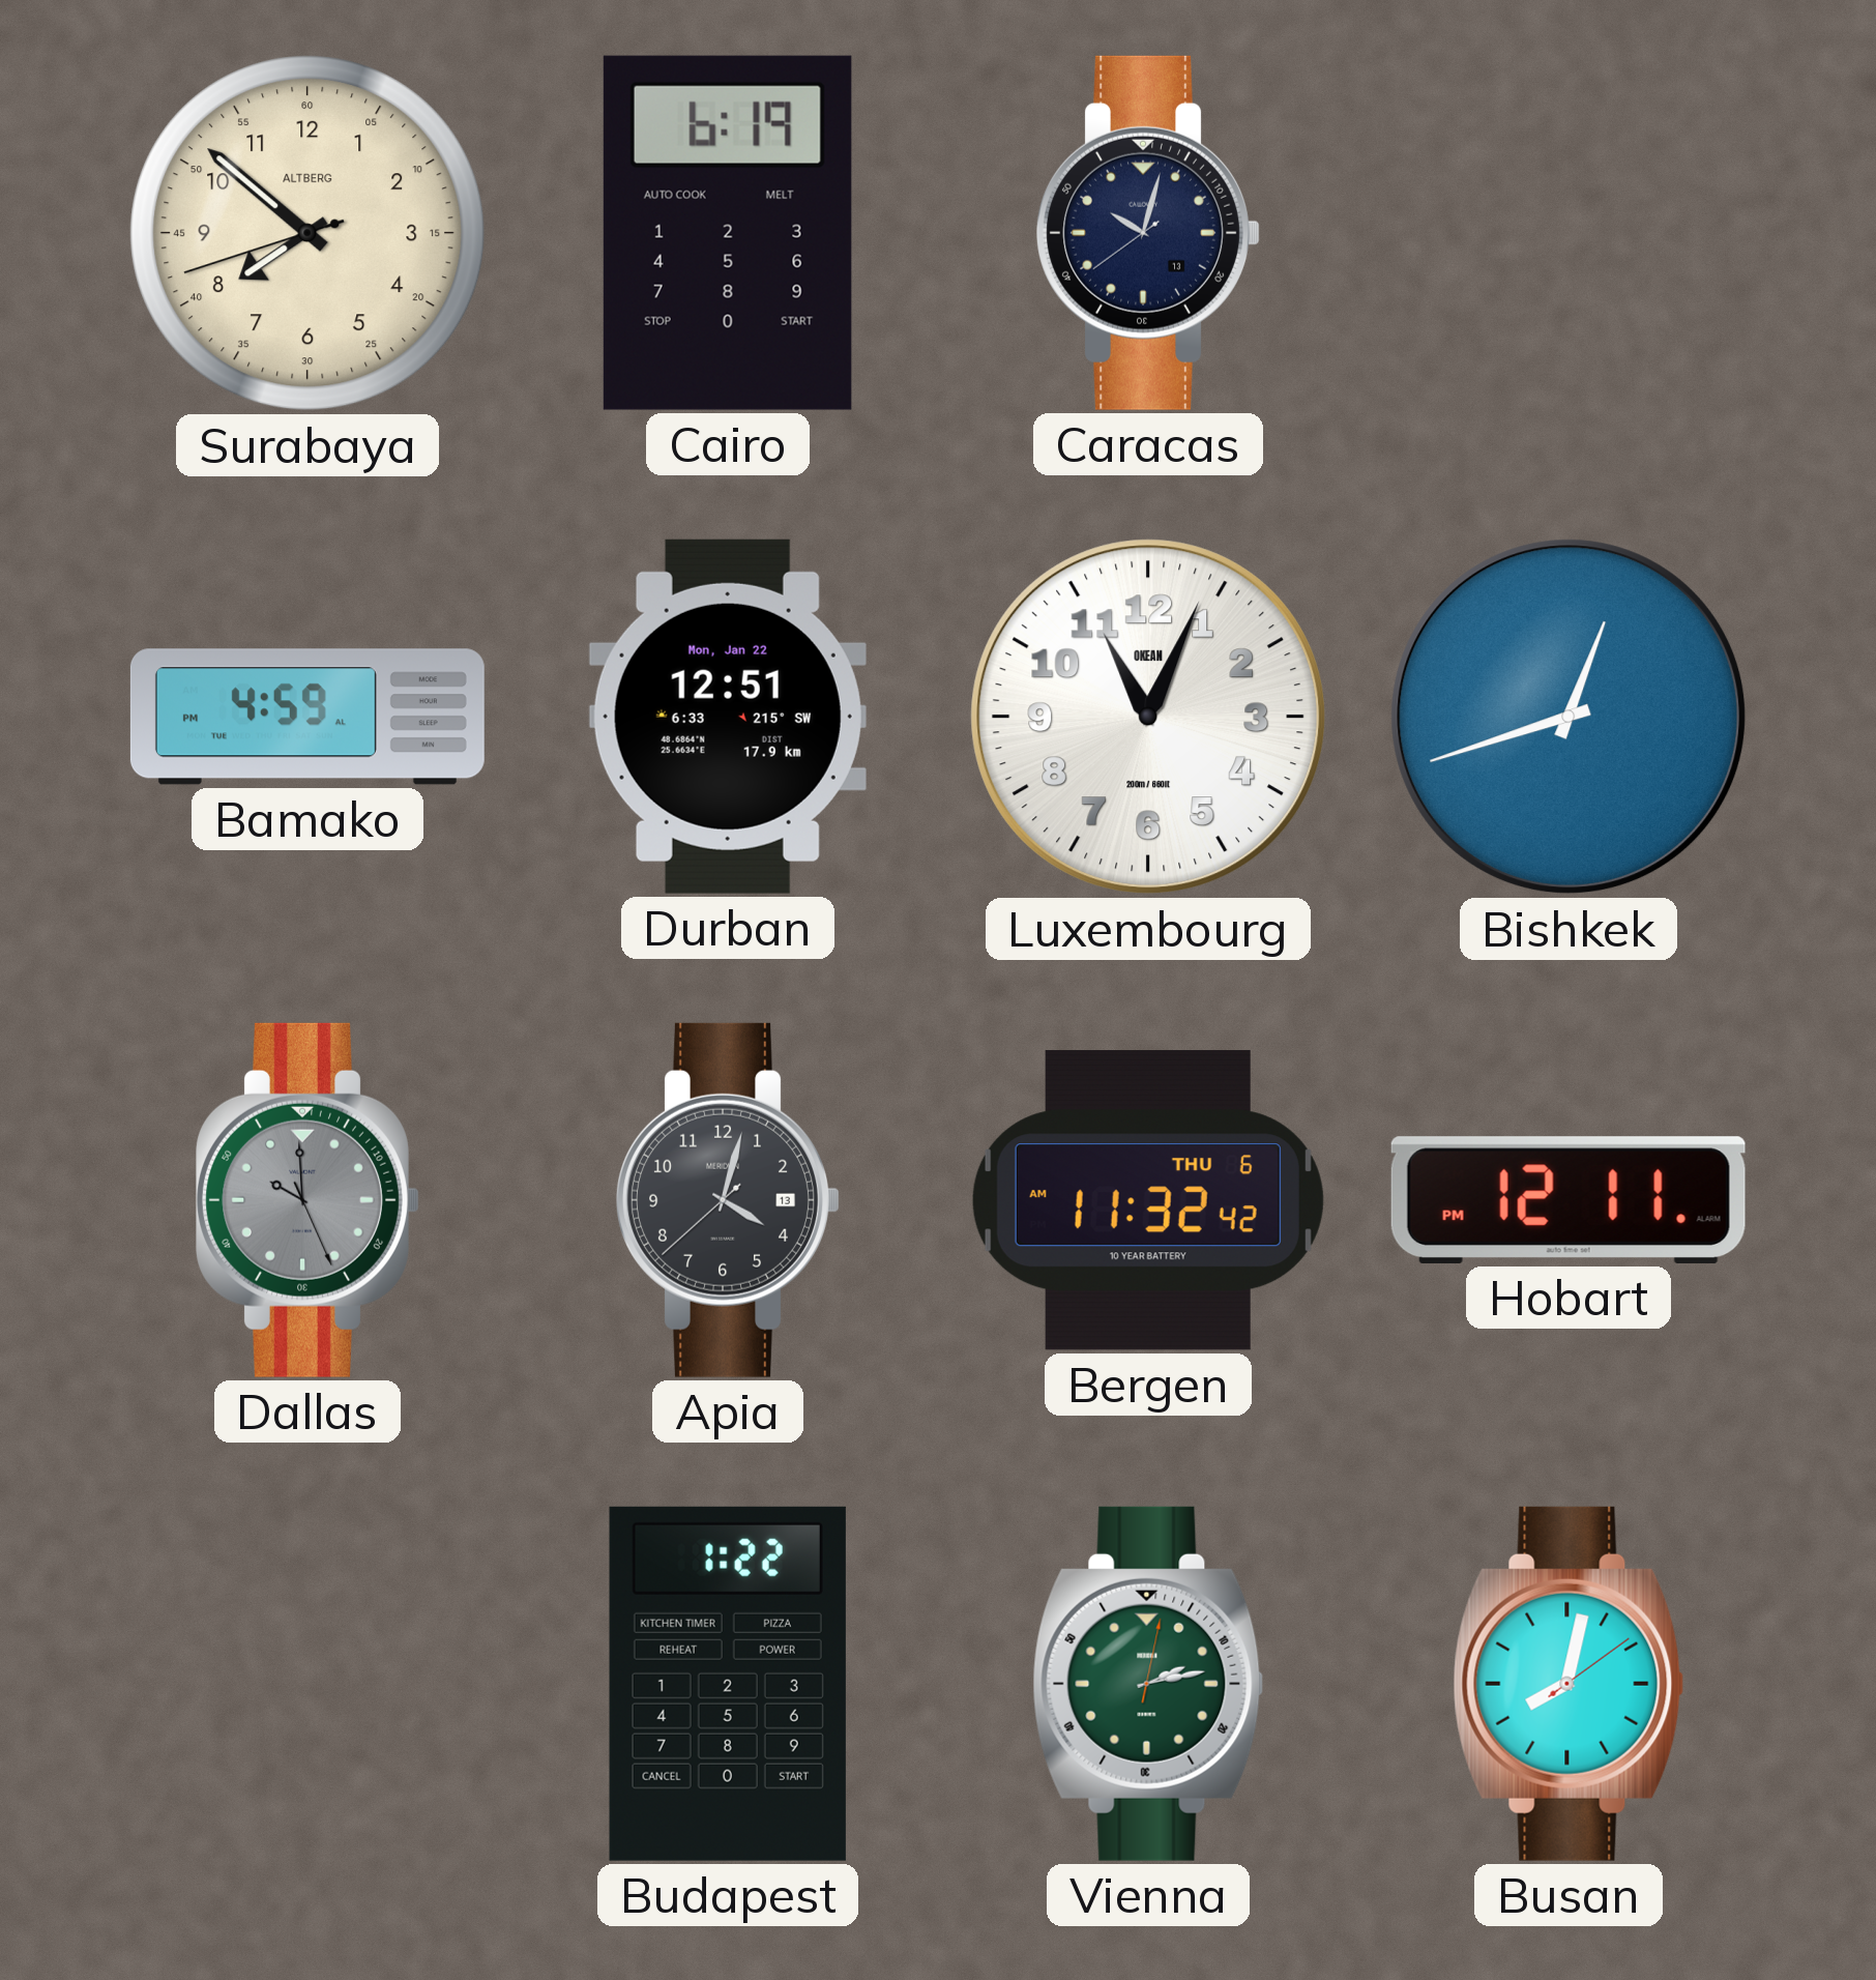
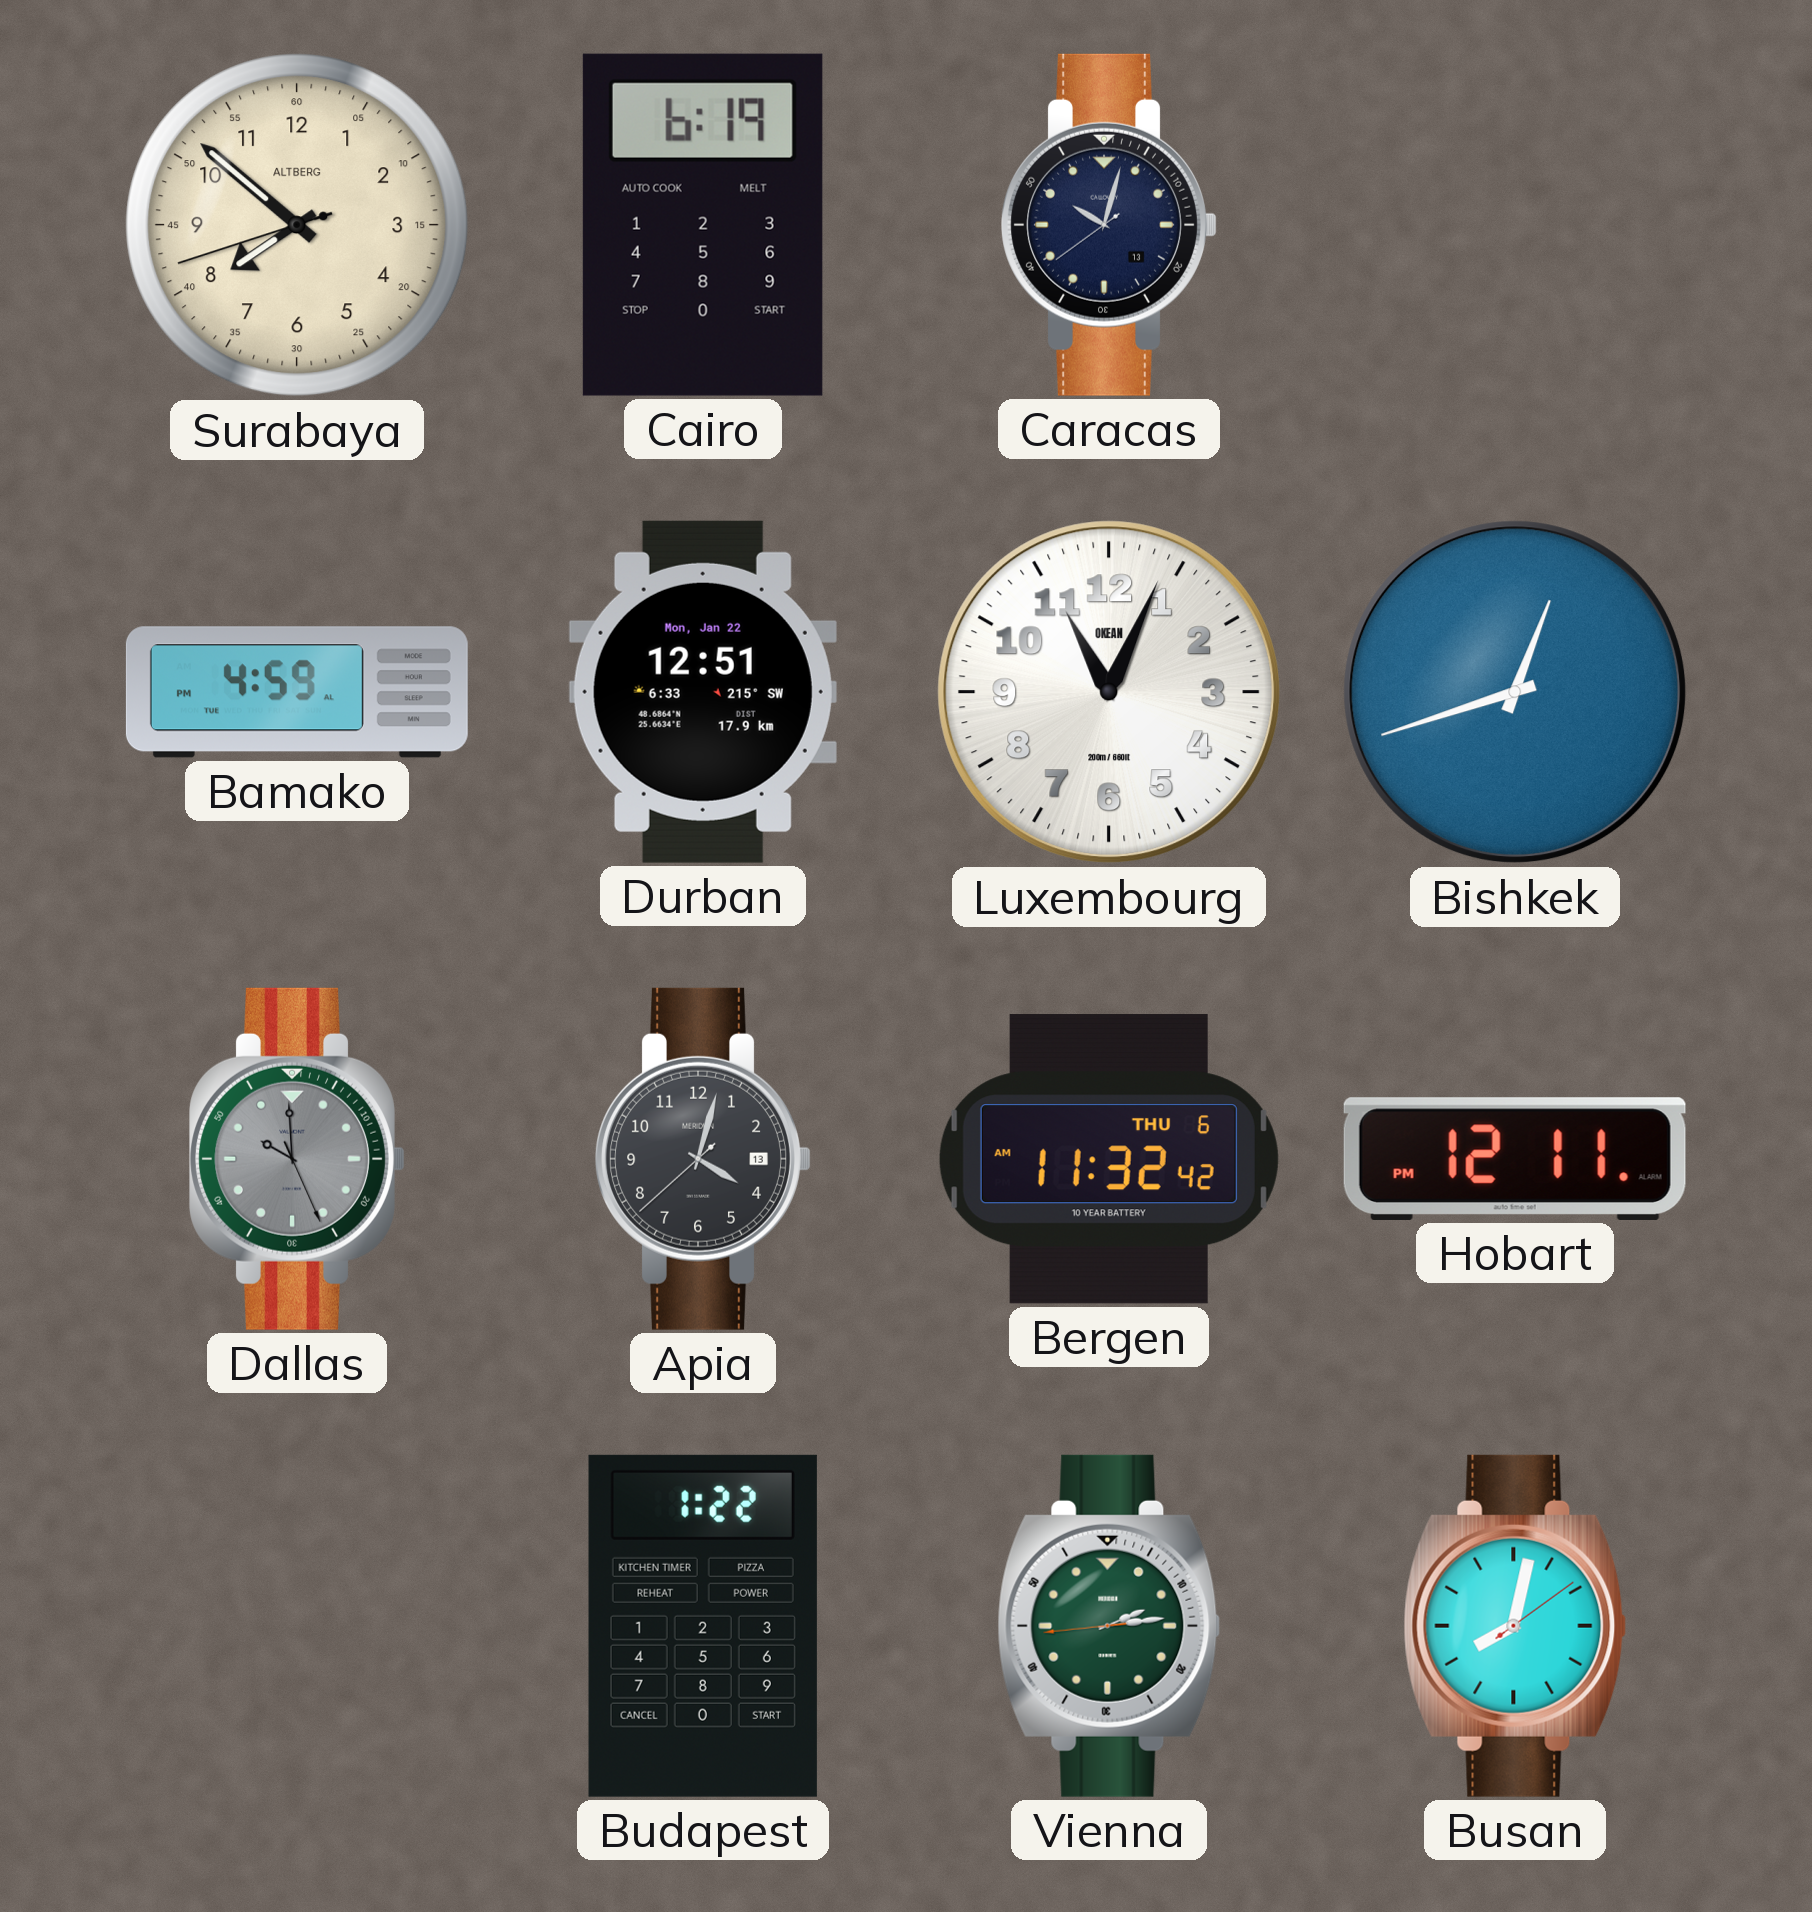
Vienna: 2:13:02 -> 2:13:44 (1109, 1626)
